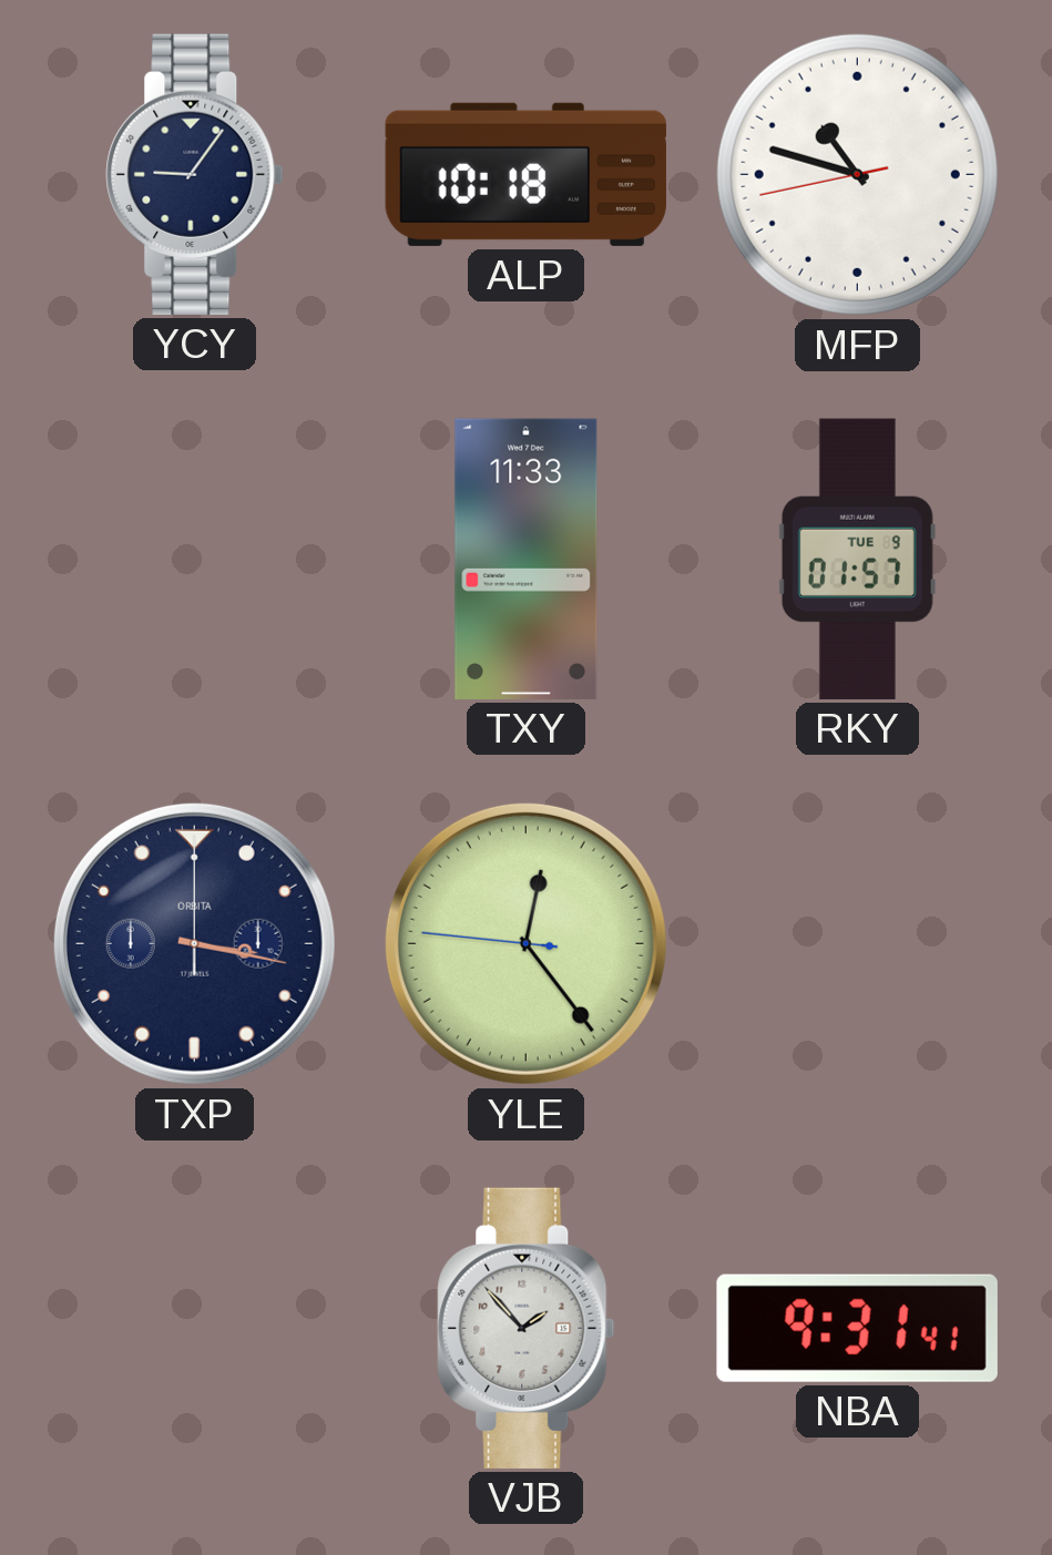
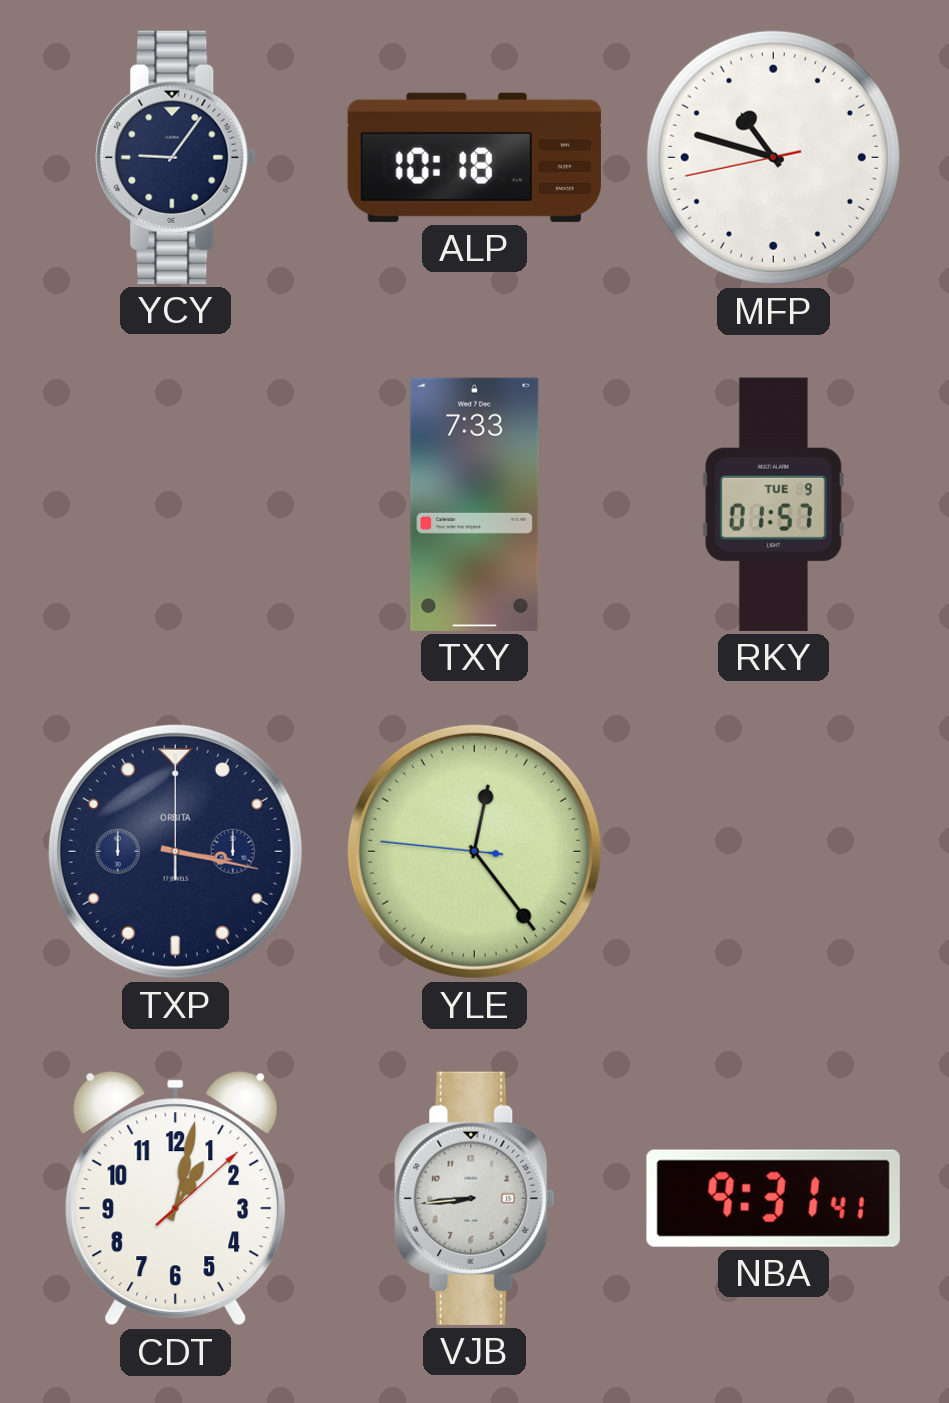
TXY: 11:33 -> 7:33 (475, 504)
CDT: none -> 1:02 (176, 1199)
VJB: 1:53 -> 8:44 (475, 1198)
